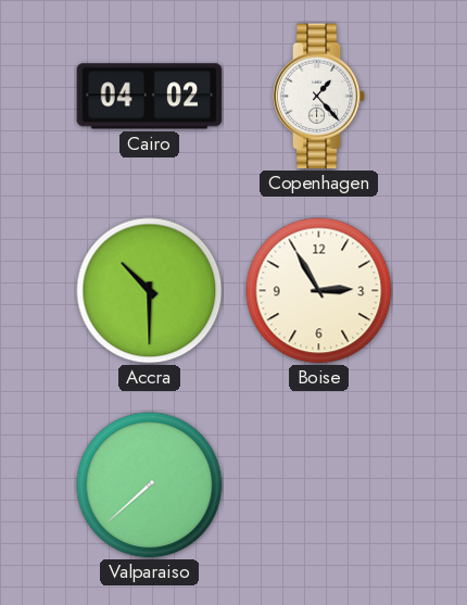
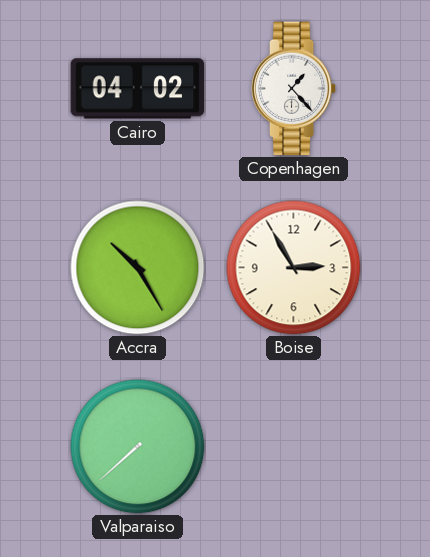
Accra: 10:30 -> 10:25 (138, 268)
